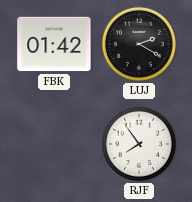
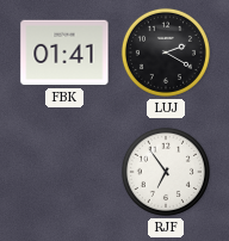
FBK: 01:42 -> 01:41 (64, 52)
RJF: 7:54 -> 6:54 (166, 172)
